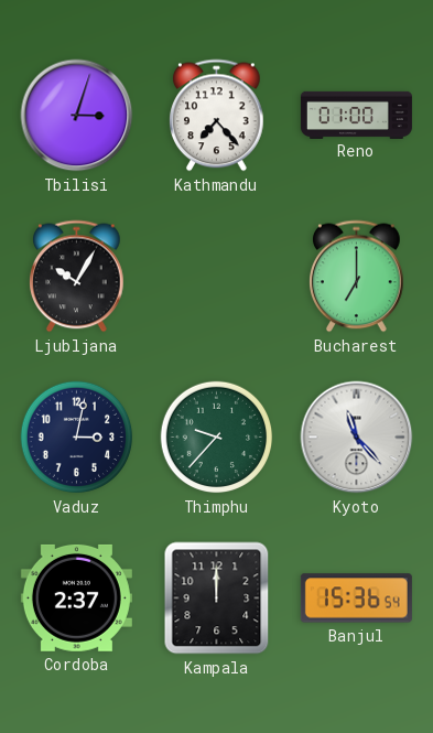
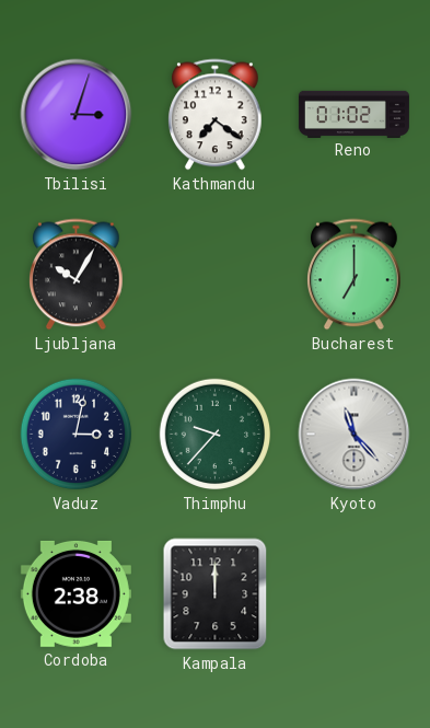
Kathmandu: 7:23 -> 7:21 (216, 115)
Reno: 01:00 -> 01:02 (353, 114)
Cordoba: 2:37 -> 2:38 (75, 593)
Banjul: 15:36 -> none (356, 599)
